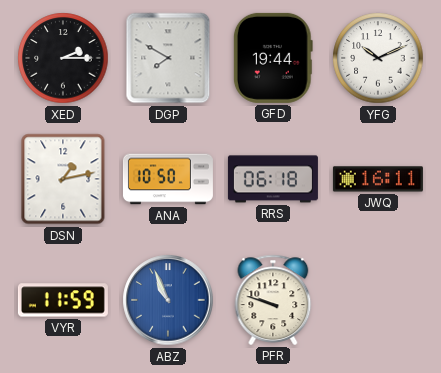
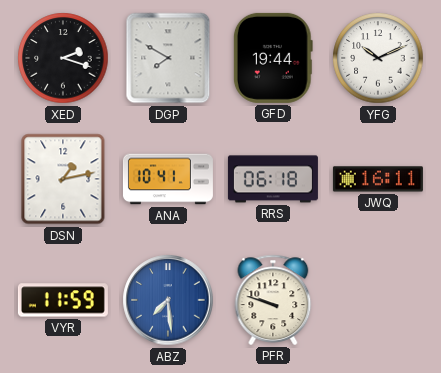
XED: 2:15 -> 2:18 (63, 58)
ANA: 10:50 -> 10:41 (168, 179)
ABZ: 10:56 -> 7:29 (168, 300)
